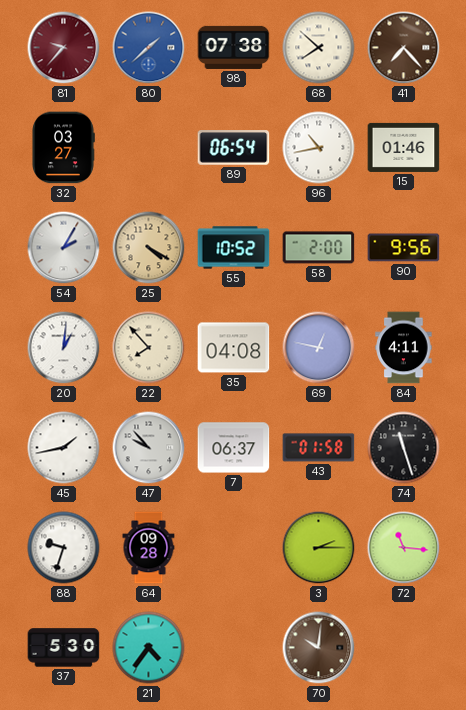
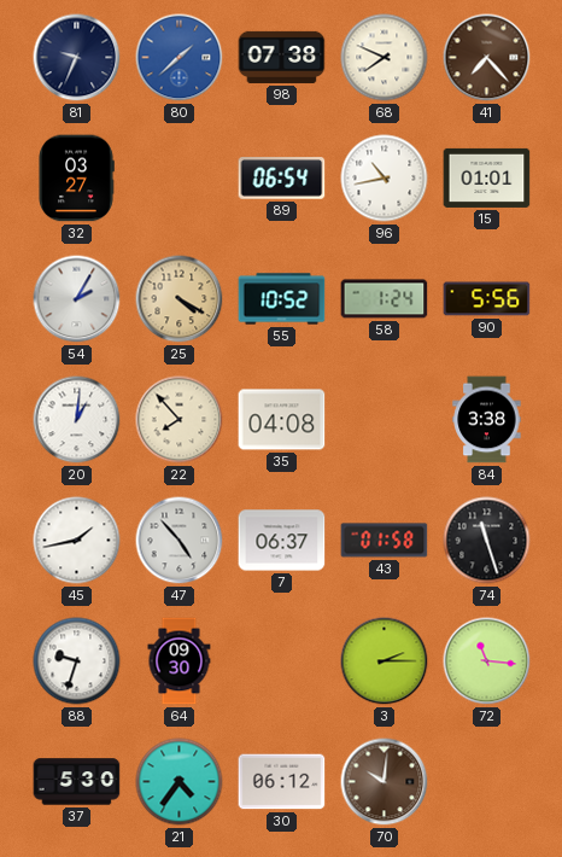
81: 9:37 -> 9:34 (77, 58)
81 dial: burgundy -> navy (77, 58)
68: 7:52 -> 7:49 (385, 58)
15: 01:46 -> 01:01 (487, 177)
58: 2:00 -> 1:24 (385, 299)
90: 9:56 -> 5:56 (487, 299)
69: 12:47 -> none (319, 348)
84: 4:11 -> 3:38 (487, 420)
47: 9:53 -> 4:53 (180, 541)
64: 09:28 -> 09:30 (180, 661)
30: none -> 06:12 (282, 782)
